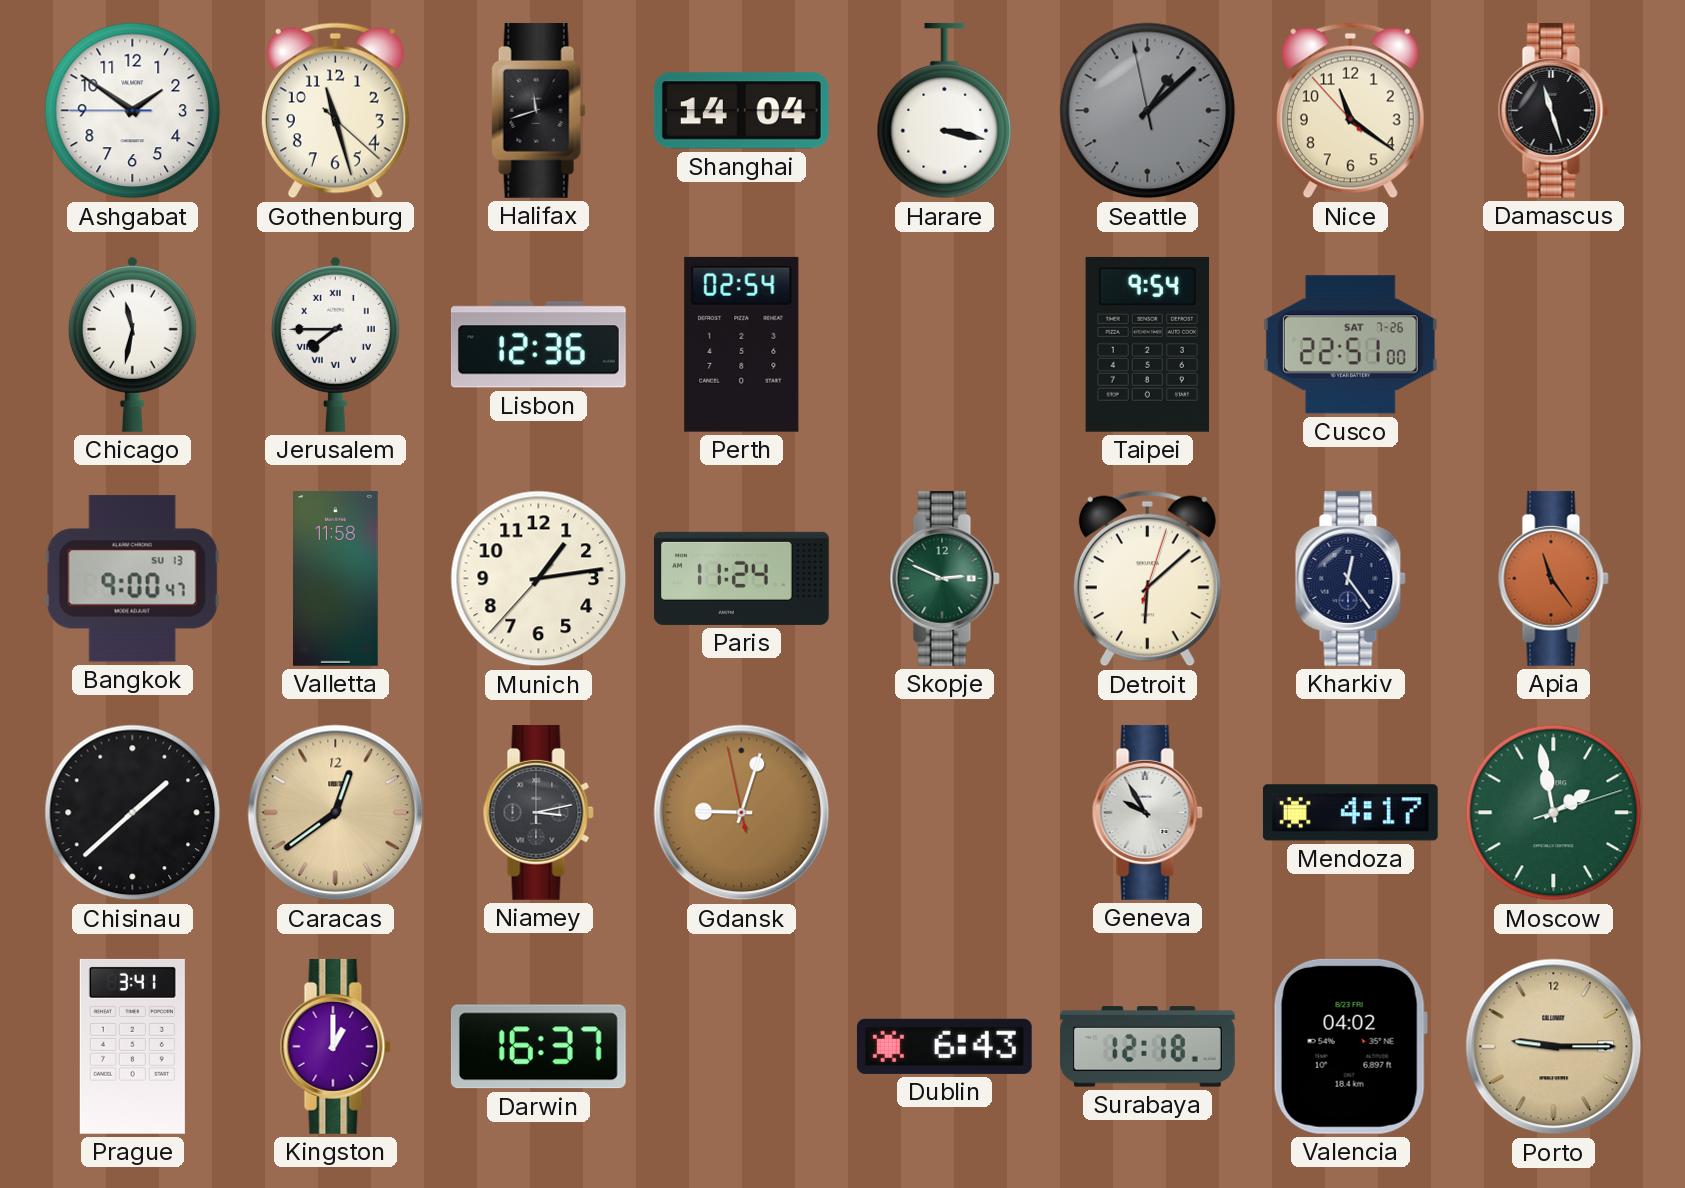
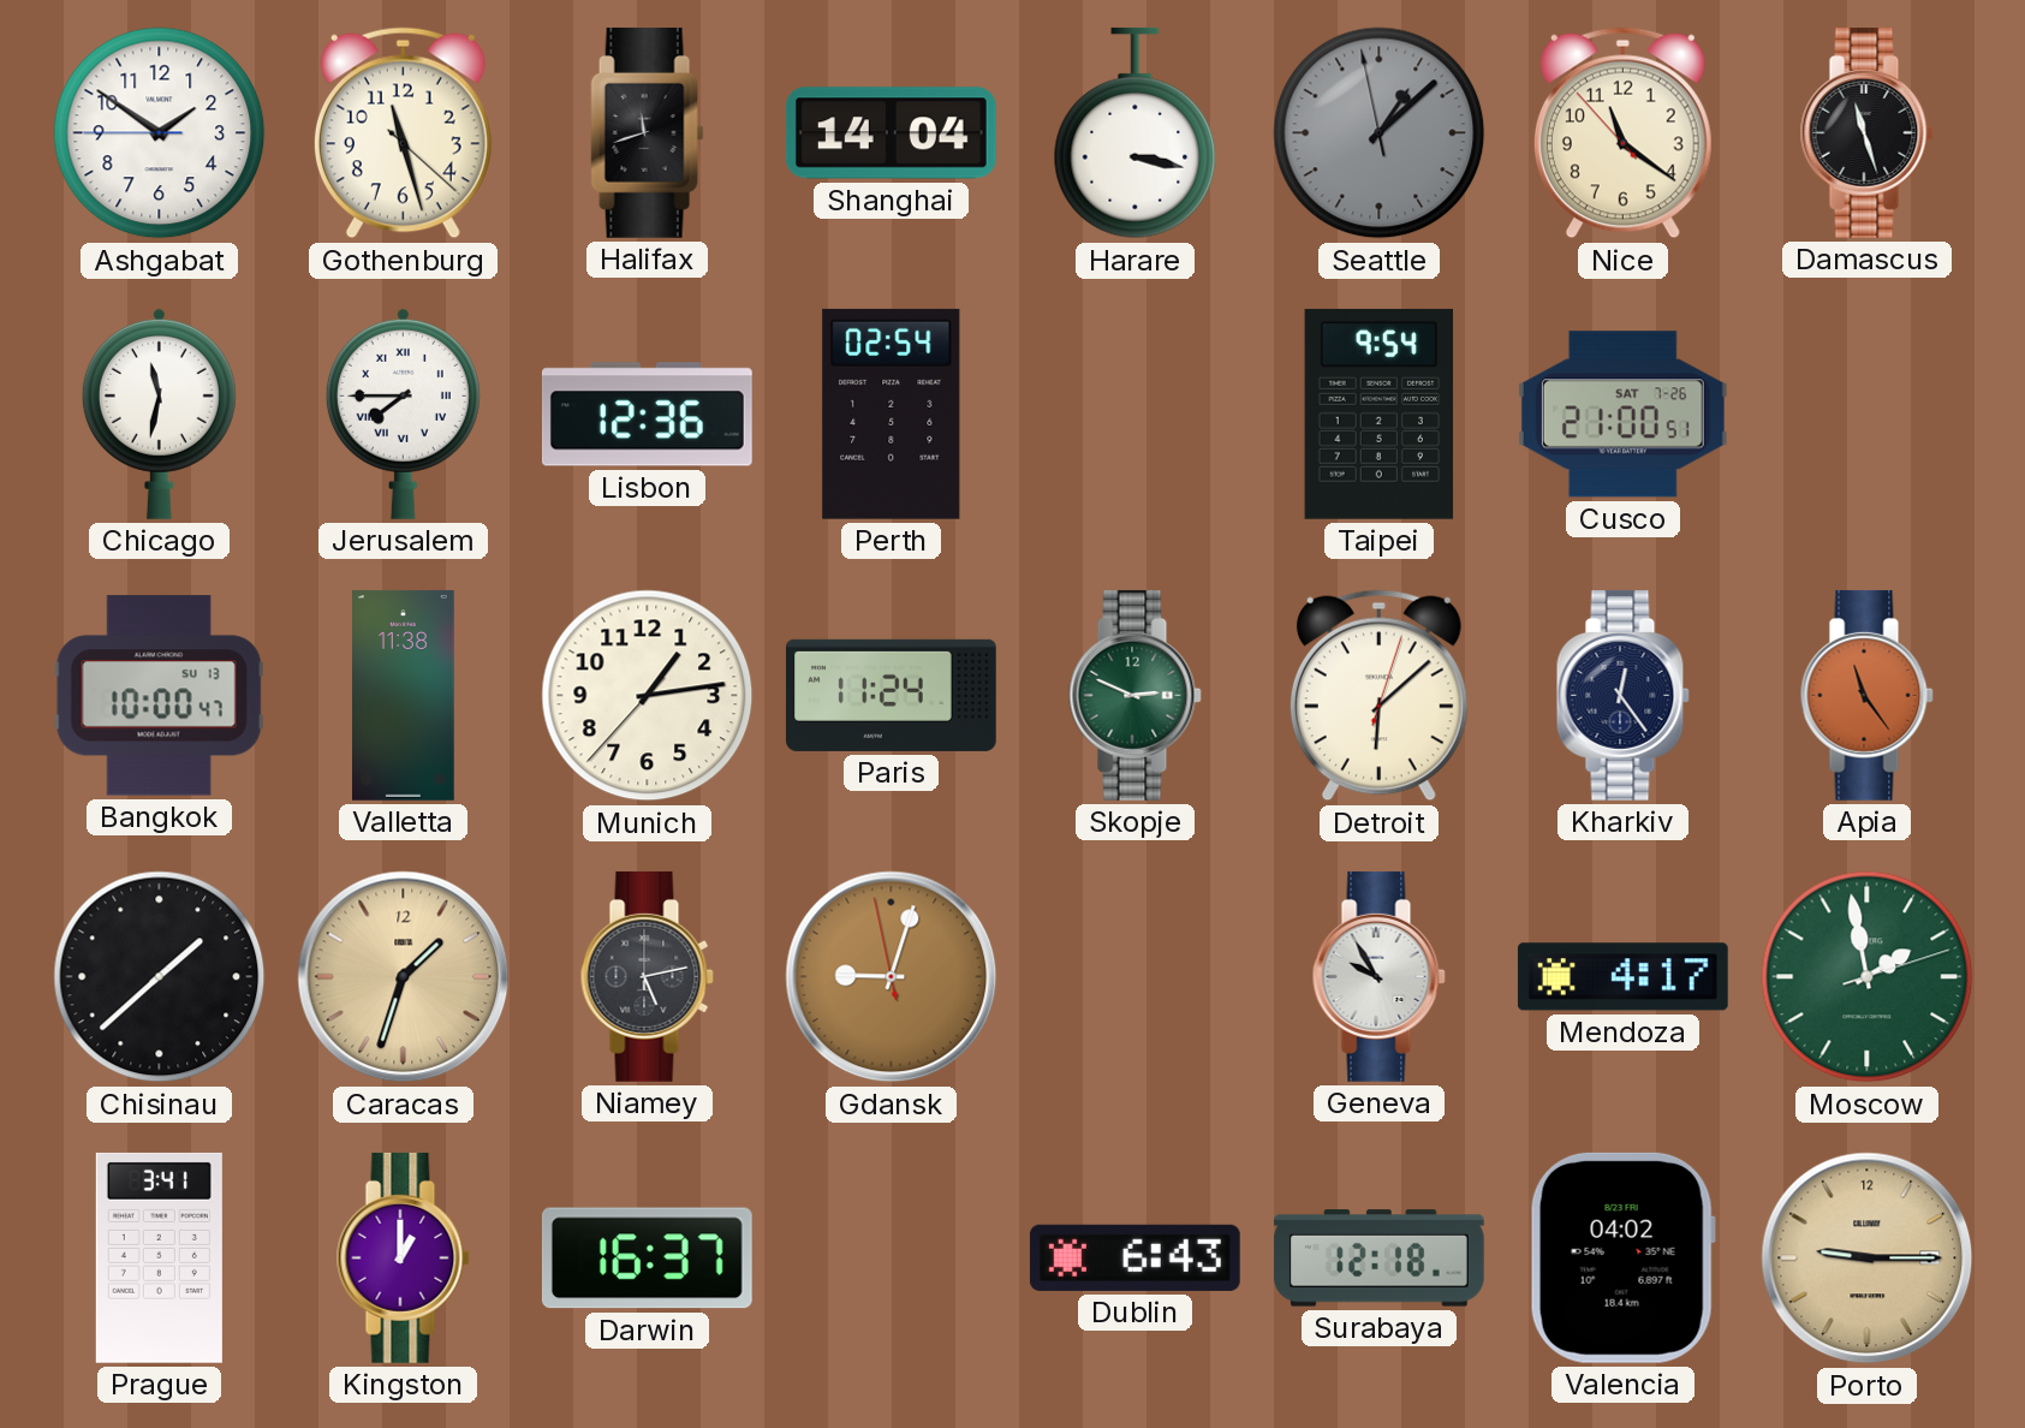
Cusco: 22:51 -> 21:00 (1622, 415)
Bangkok: 9:00 -> 10:00 (159, 696)
Valletta: 11:58 -> 11:38 (404, 695)
Caracas: 12:39 -> 1:33 (404, 977)
Niamey: 3:13 -> 5:13 (647, 976)
